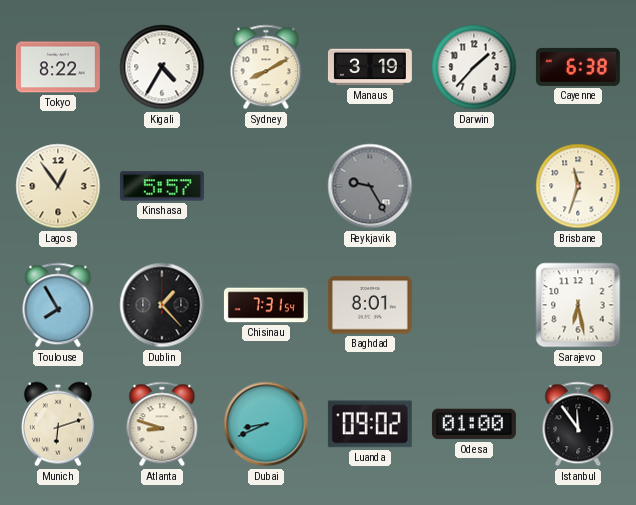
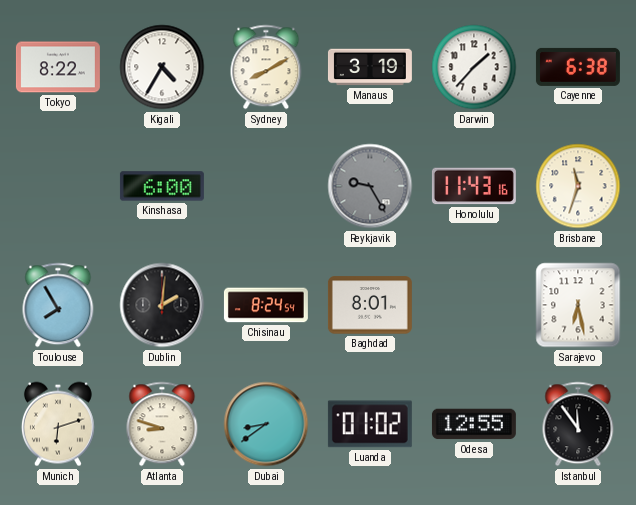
Lagos: 12:54 -> none (58, 186)
Kinshasa: 5:57 -> 6:00 (162, 186)
Honolulu: none -> 11:43 (474, 186)
Dublin: 1:23 -> 2:01 (162, 305)
Chisinau: 7:31 -> 8:24 (266, 305)
Dubai: 8:41 -> 8:39 (266, 424)
Luanda: 09:02 -> 01:02 (370, 424)
Odesa: 01:00 -> 12:55 (474, 424)
